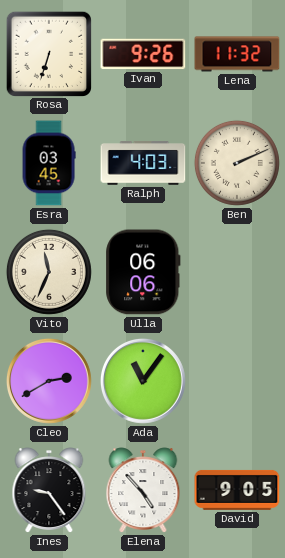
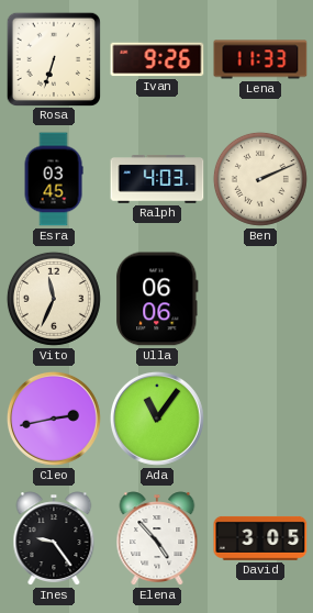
Lena: 11:32 -> 11:33 (260, 59)
Cleo: 2:40 -> 2:43 (54, 419)
David: 9:05 -> 3:05 (260, 538)
